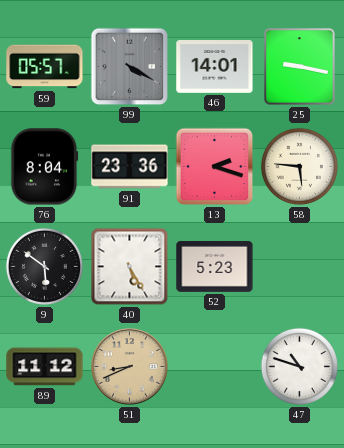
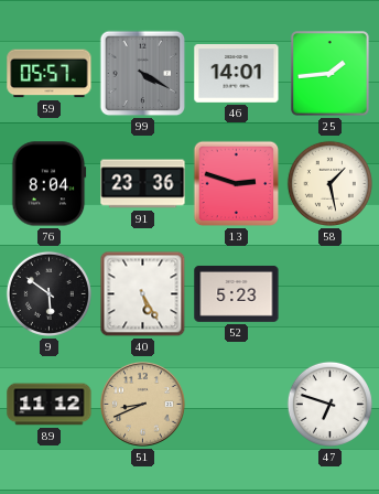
25: 9:17 -> 1:44 (331, 74)
13: 2:18 -> 2:48 (237, 184)
58: 5:46 -> 1:28 (329, 183)
47: 10:48 -> 6:48 (329, 404)
